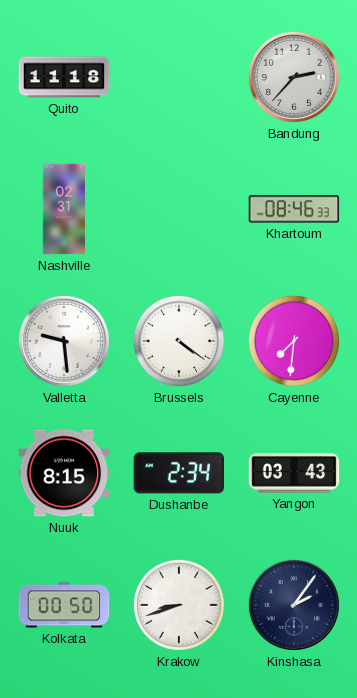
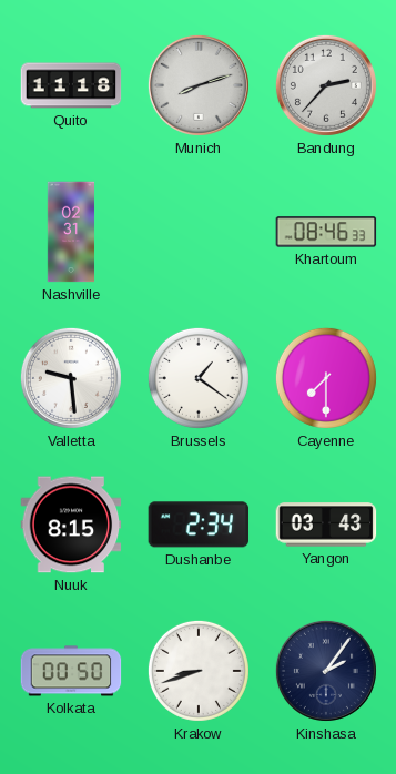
Munich: none -> 8:12 (199, 85)
Brussels: 4:21 -> 1:21 (199, 378)
Cayenne: 7:31 -> 7:30 (326, 378)
